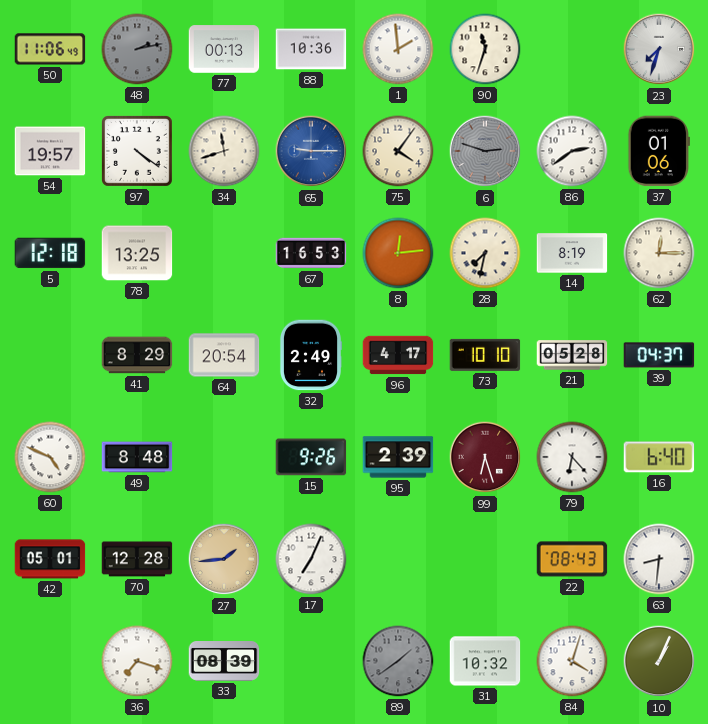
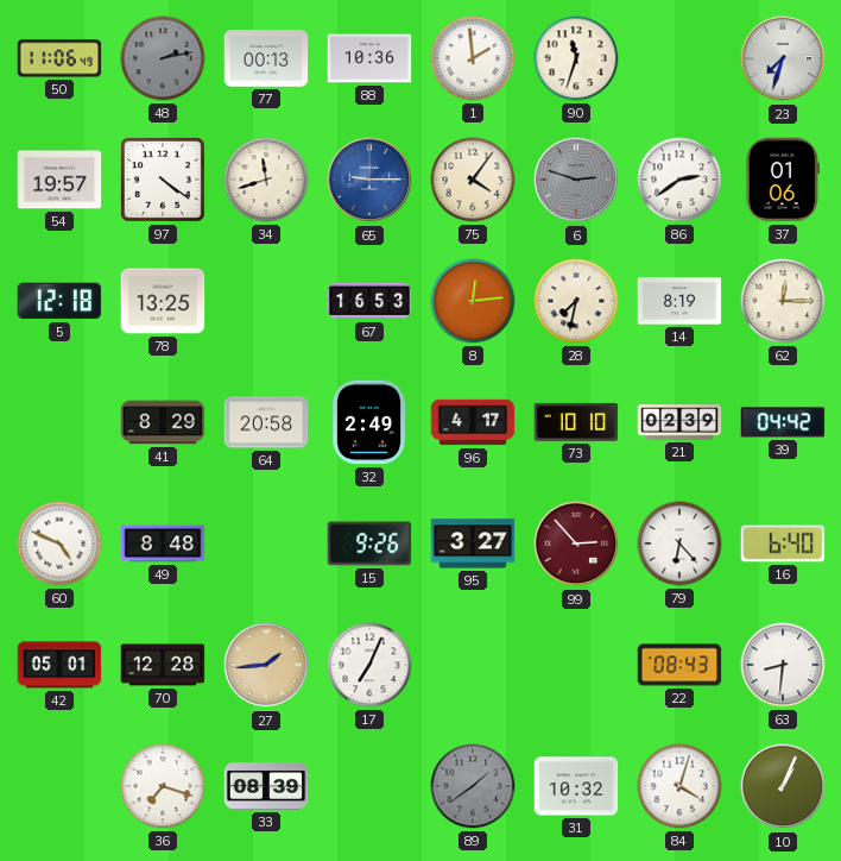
64: 20:54 -> 20:58 (266, 422)
21: 05:28 -> 02:39 (679, 422)
39: 04:37 -> 04:42 (783, 422)
95: 2:39 -> 3:27 (473, 543)
99: 6:27 -> 2:53 (576, 543)
